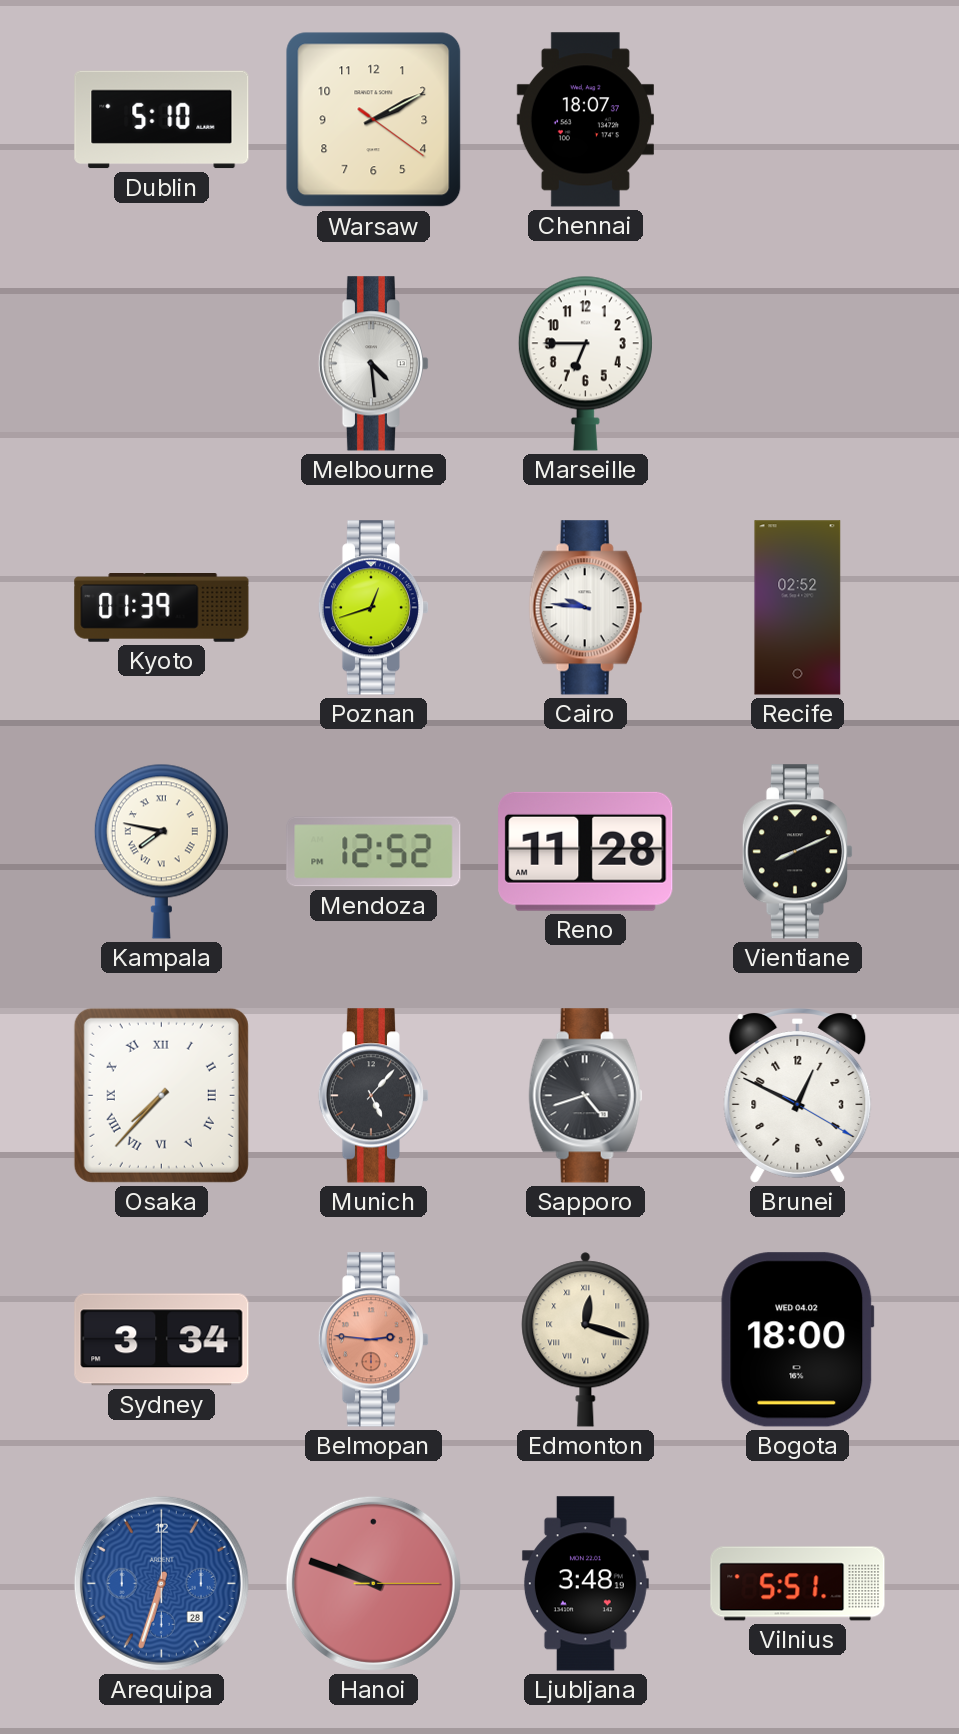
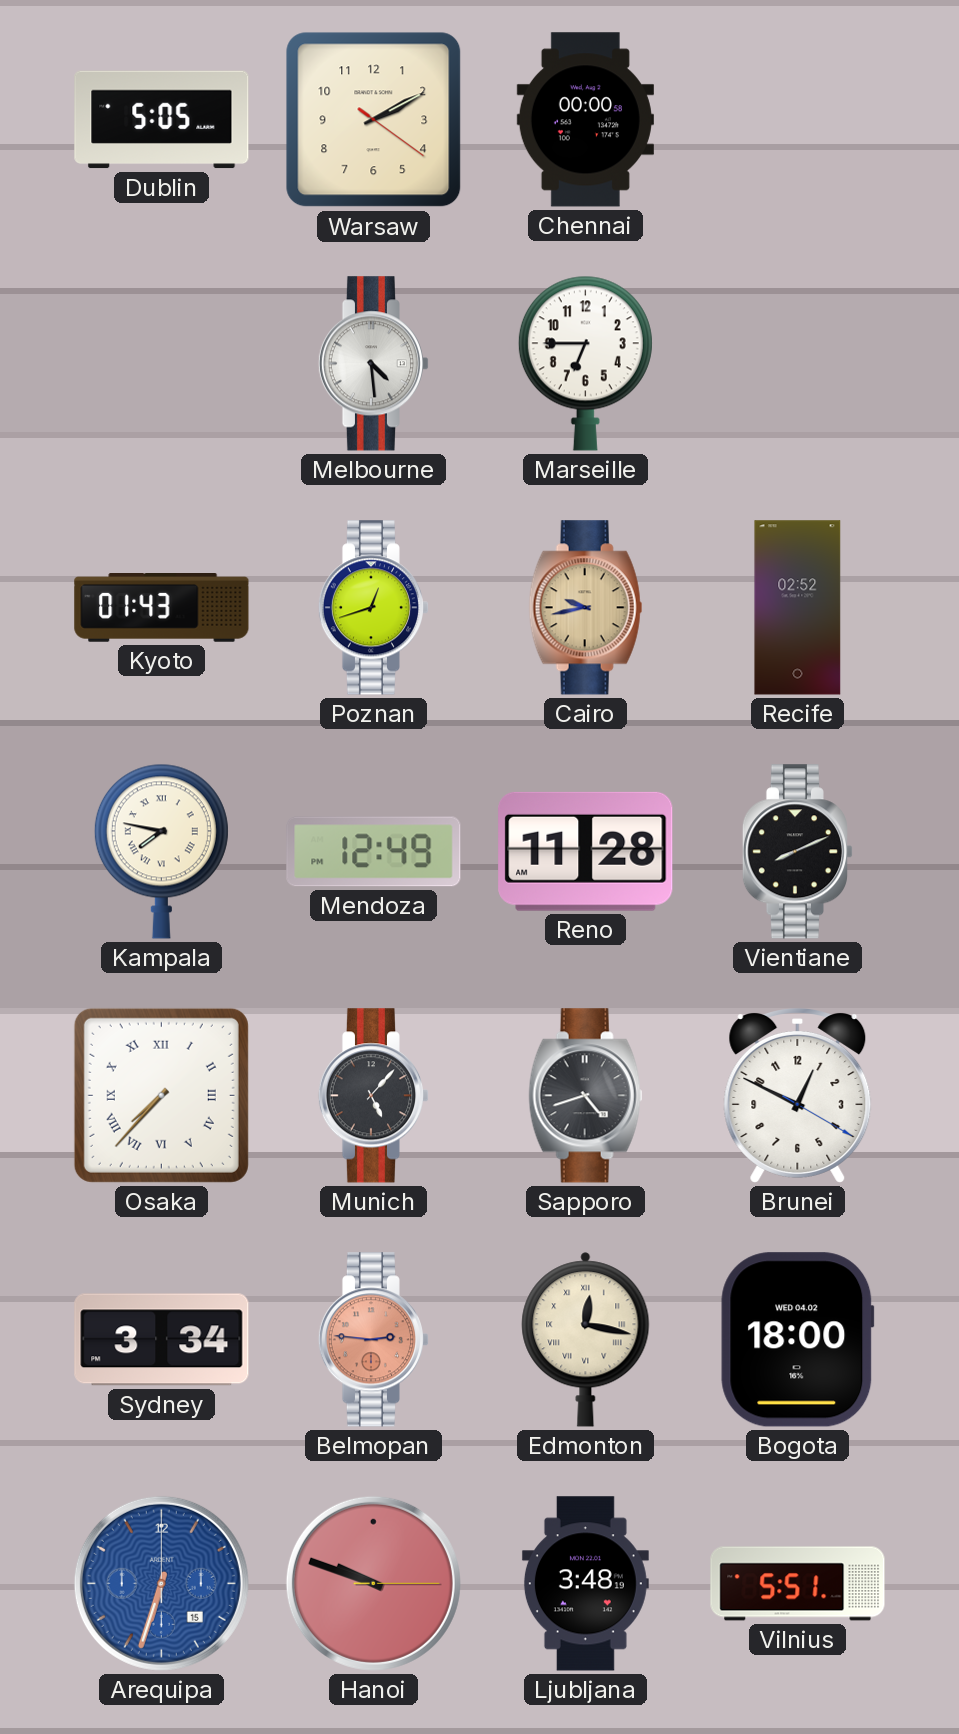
Dublin: 5:10 -> 5:05 (162, 120)
Chennai: 18:07 -> 00:00 (585, 120)
Kyoto: 01:39 -> 01:43 (162, 608)
Cairo: 9:46 -> 9:43 (586, 608)
Cairo dial: white -> champagne (586, 608)
Mendoza: 12:52 -> 12:49 (374, 852)
Edmonton: 12:18 -> 12:17 (586, 1340)
Arequipa date: 28 -> 15 (161, 1583)
